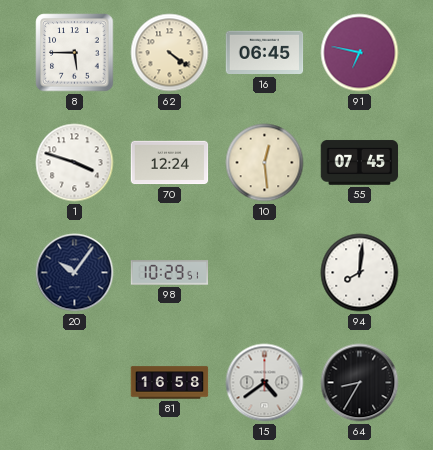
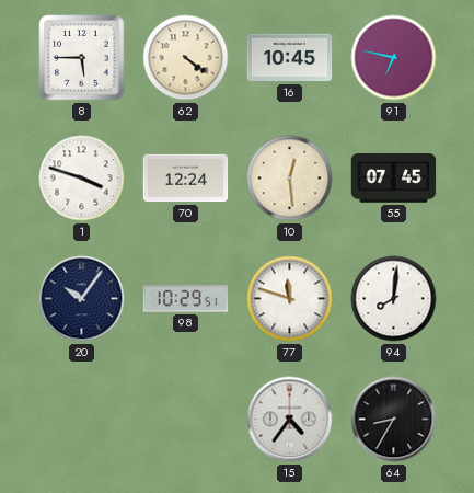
16: 06:45 -> 10:45 (290, 58)
77: none -> 11:48 (290, 299)
81: 16:58 -> none (170, 383)
15: 4:39 -> 4:36 (290, 420)
